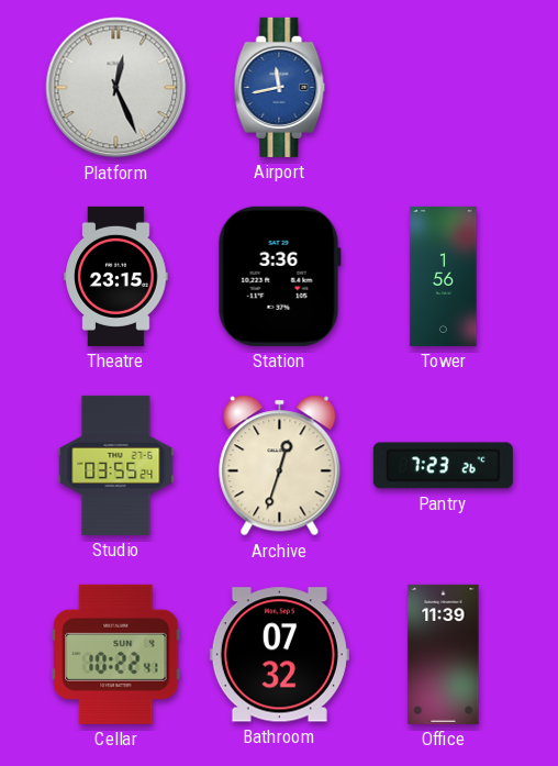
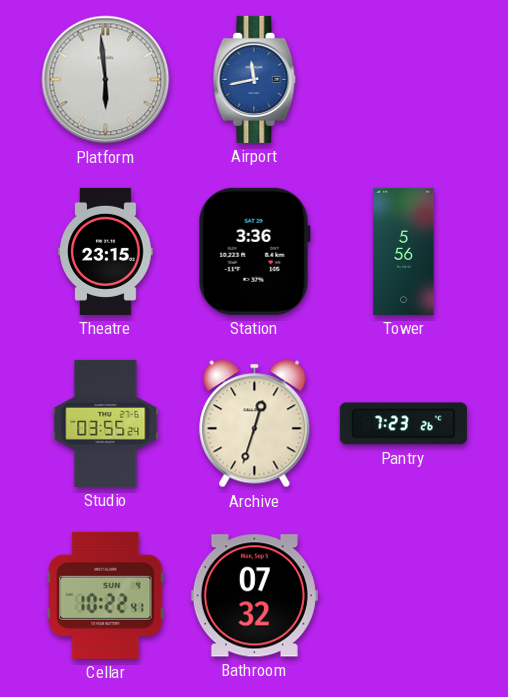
Platform: 12:26 -> 5:59 (106, 80)
Tower: 1:56 -> 5:56 (404, 251)
Office: 11:39 -> none (444, 654)
